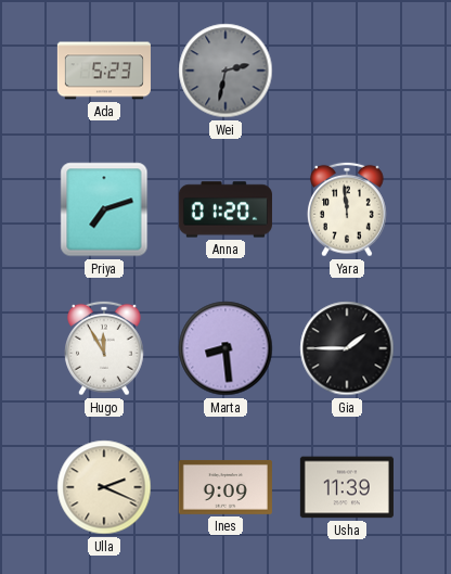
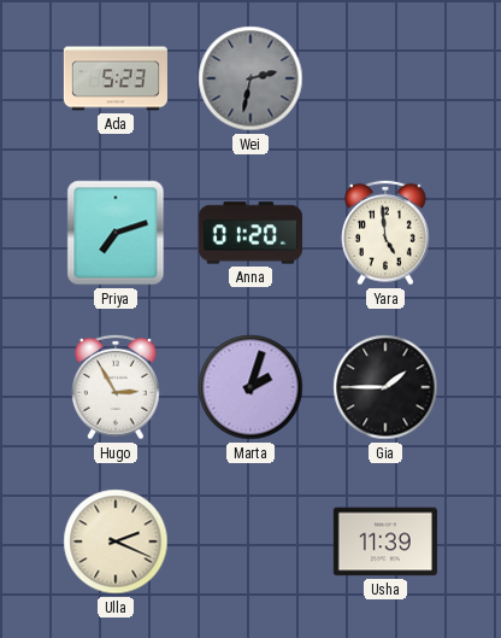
Yara: 11:59 -> 4:59 (387, 233)
Hugo: 11:55 -> 2:55 (117, 387)
Marta: 8:29 -> 2:03 (250, 387)
Ines: 9:09 -> none (225, 487)
